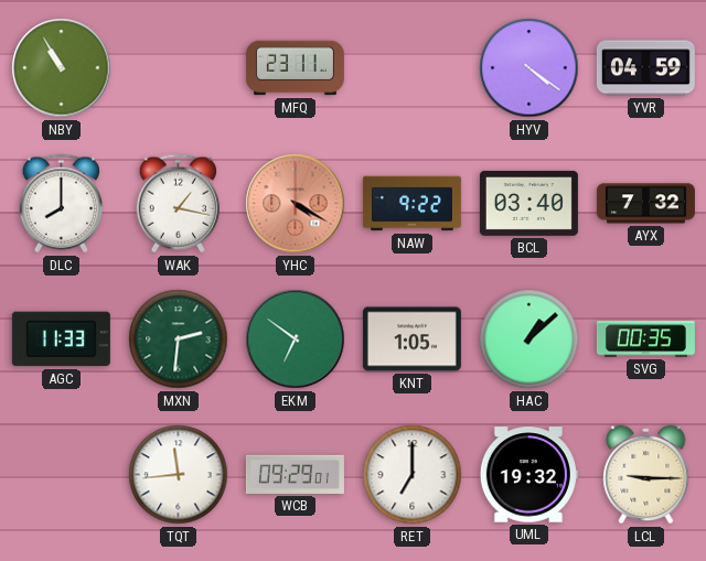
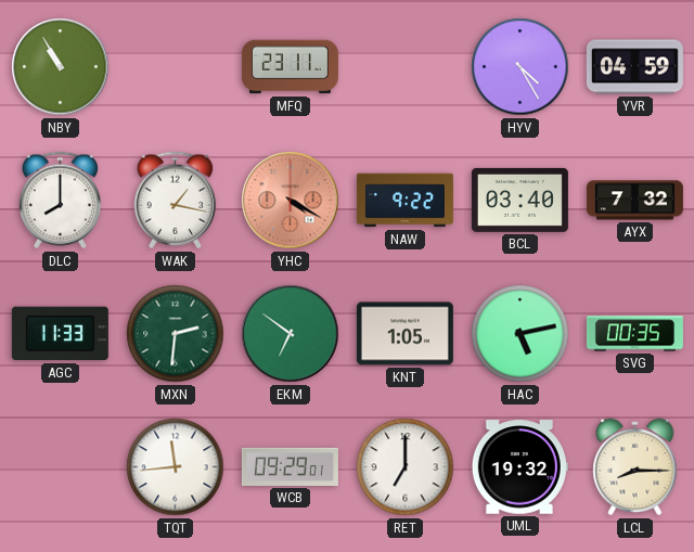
HYV: 4:21 -> 4:25 (520, 67)
HAC: 1:08 -> 5:13 (520, 334)
LCL: 9:15 -> 8:15 (635, 467)
